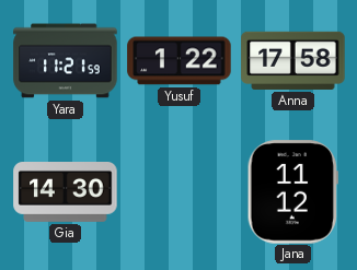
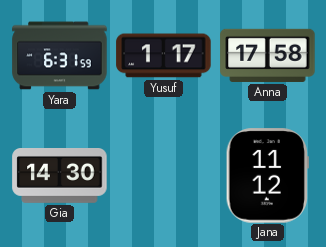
Yara: 11:21 -> 6:31 (60, 56)
Yusuf: 1:22 -> 1:17 (164, 56)
